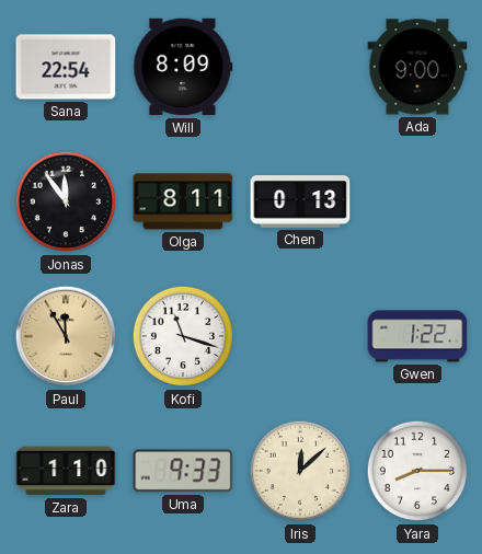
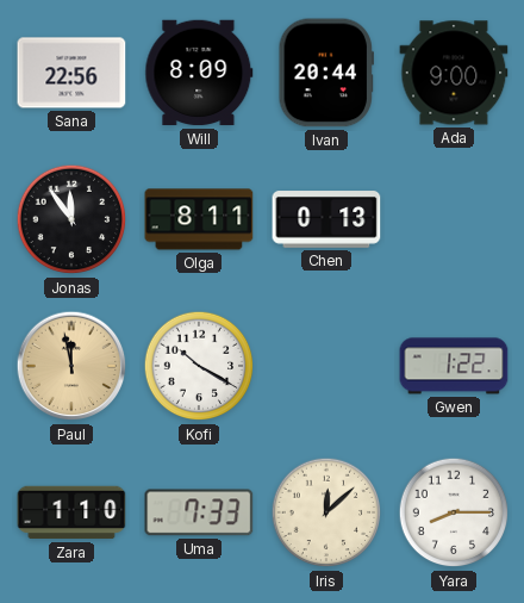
Sana: 22:54 -> 22:56 (71, 73)
Ivan: none -> 20:44 (325, 73)
Paul: 11:55 -> 11:58 (71, 366)
Kofi: 11:18 -> 10:20 (199, 366)
Uma: 9:33 -> 7:33 (199, 512)
